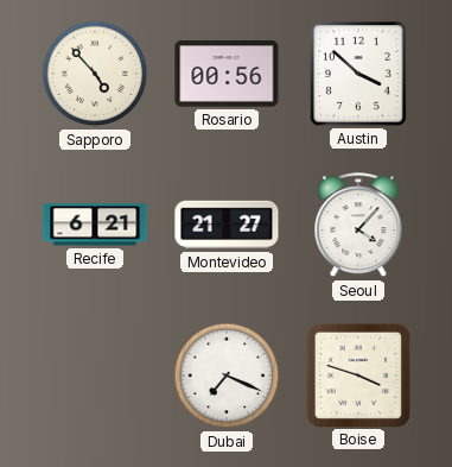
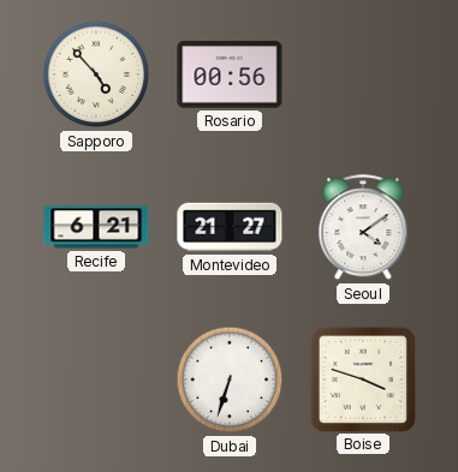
Austin: 3:52 -> none (358, 74)
Seoul: 4:07 -> 4:09 (363, 228)
Dubai: 7:19 -> 6:33 (230, 380)
